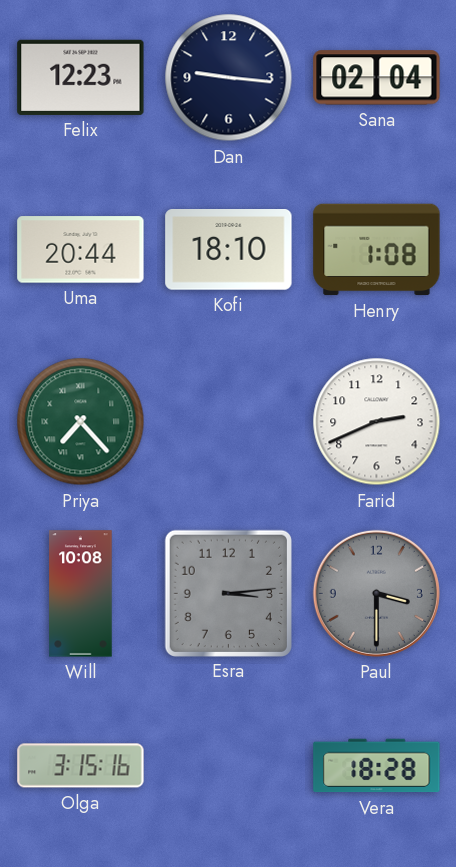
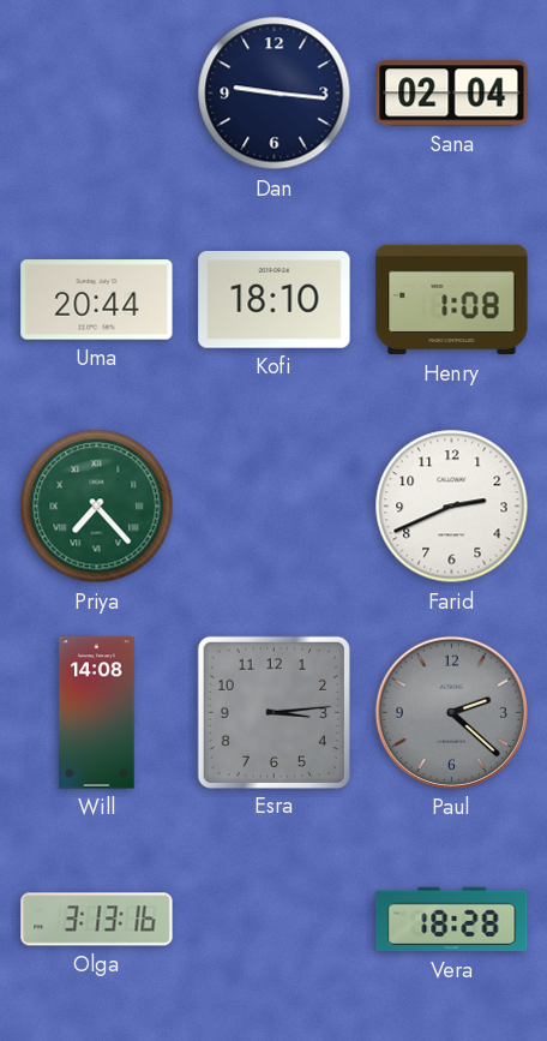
Felix: 12:23 -> none (81, 77)
Will: 10:08 -> 14:08 (97, 713)
Paul: 3:30 -> 2:22 (451, 712)
Olga: 3:15 -> 3:13 (97, 920)
